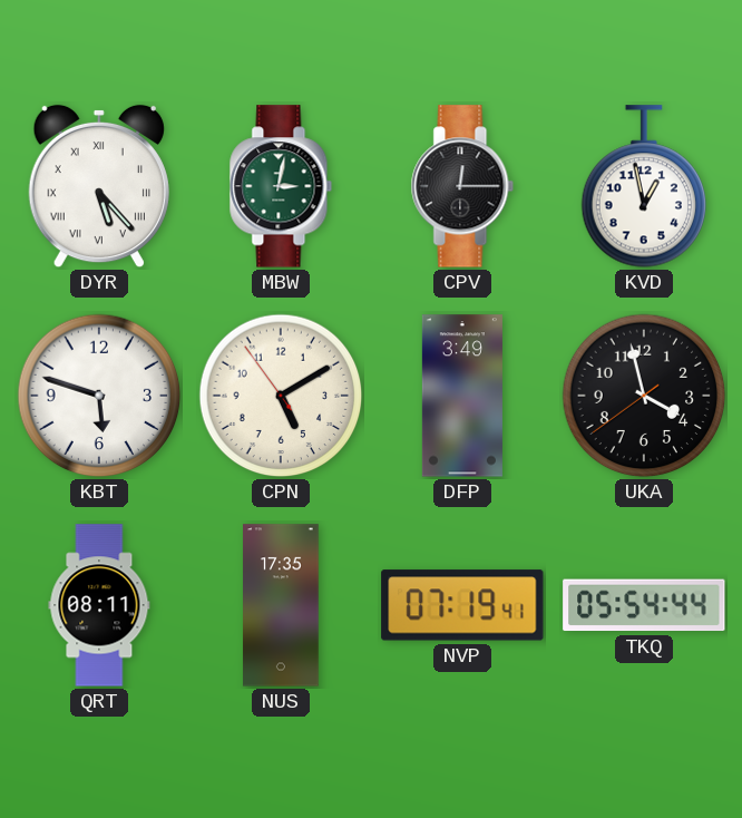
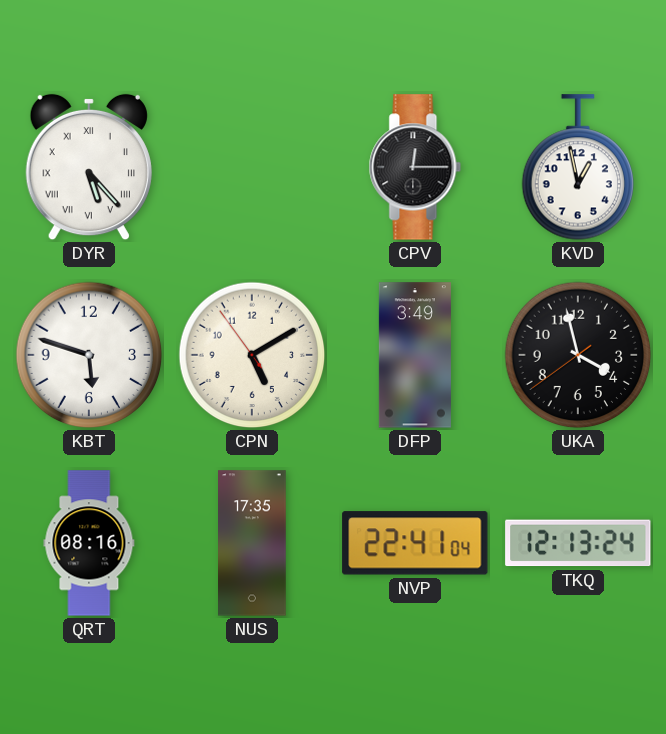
MBW: 3:02 -> none (281, 186)
QRT: 08:11 -> 08:16 (89, 543)
NVP: 07:19 -> 22:41 (415, 543)
TKQ: 05:54 -> 12:13 (578, 543)
